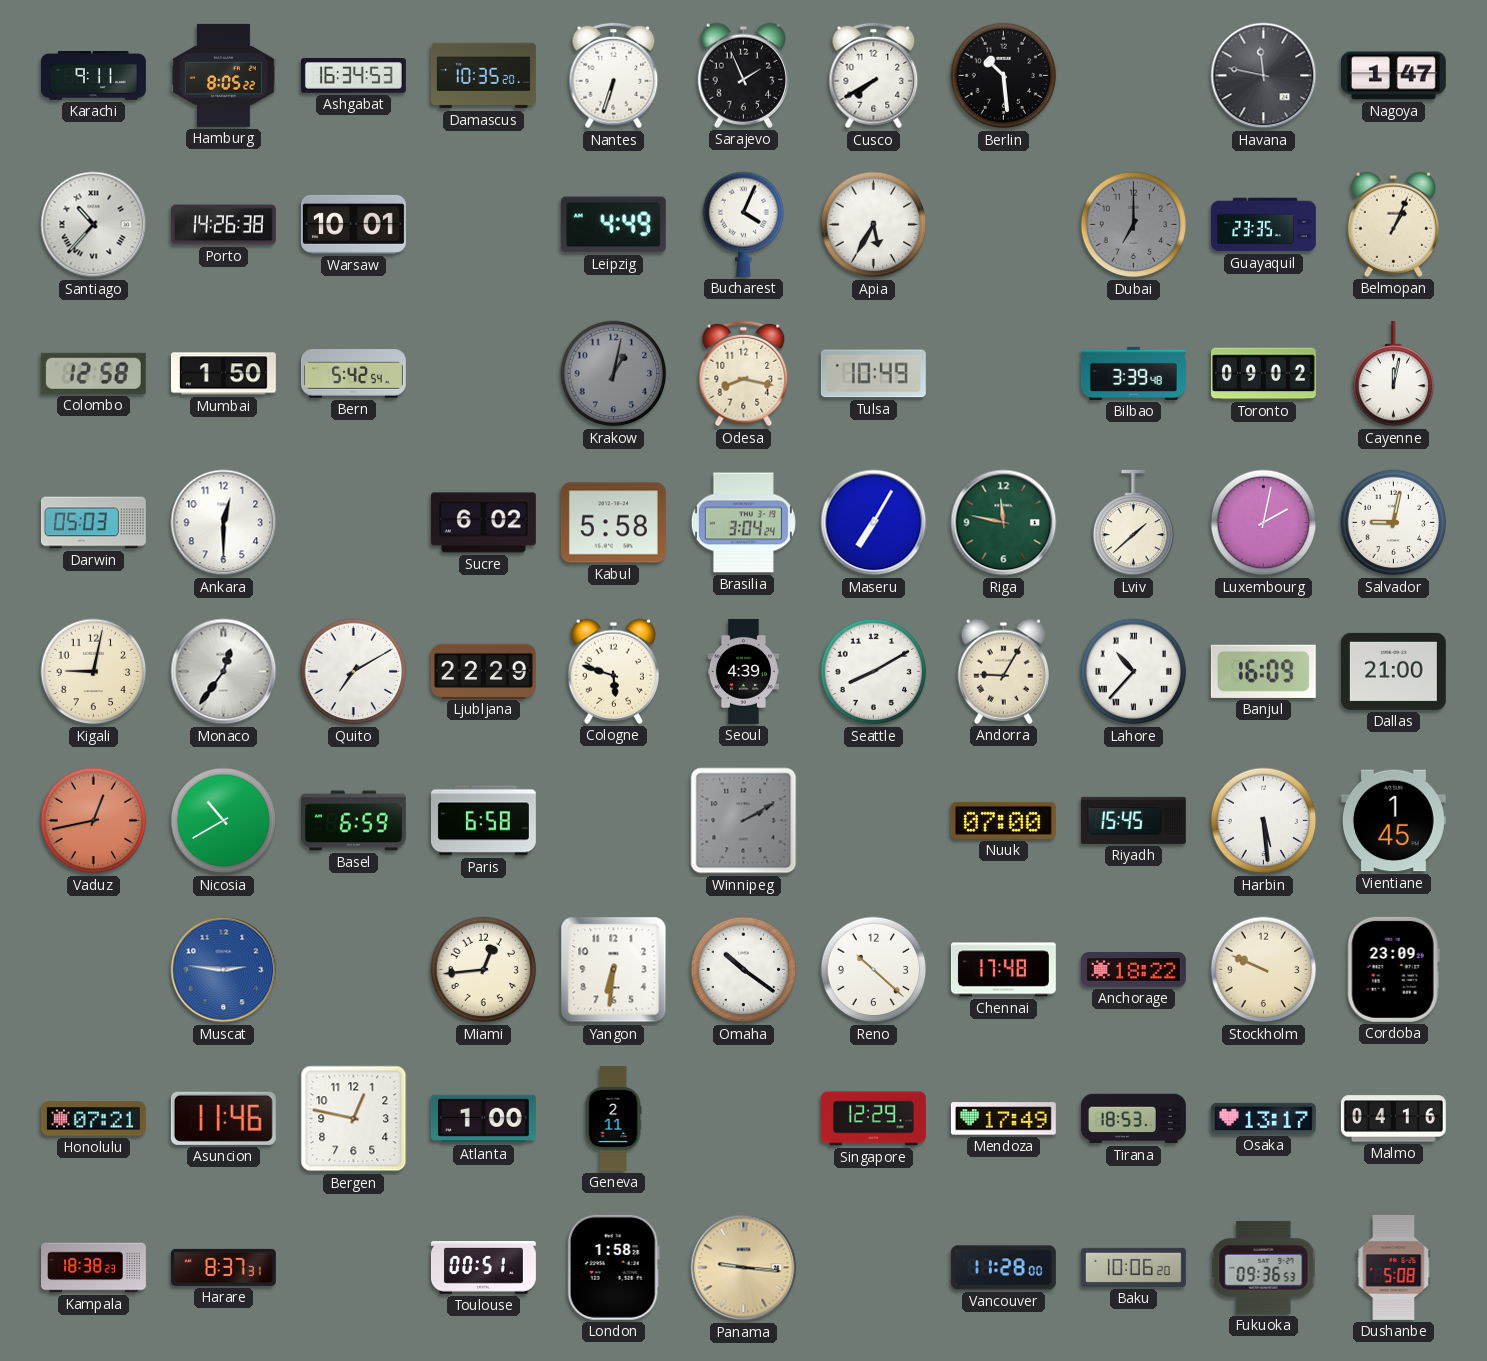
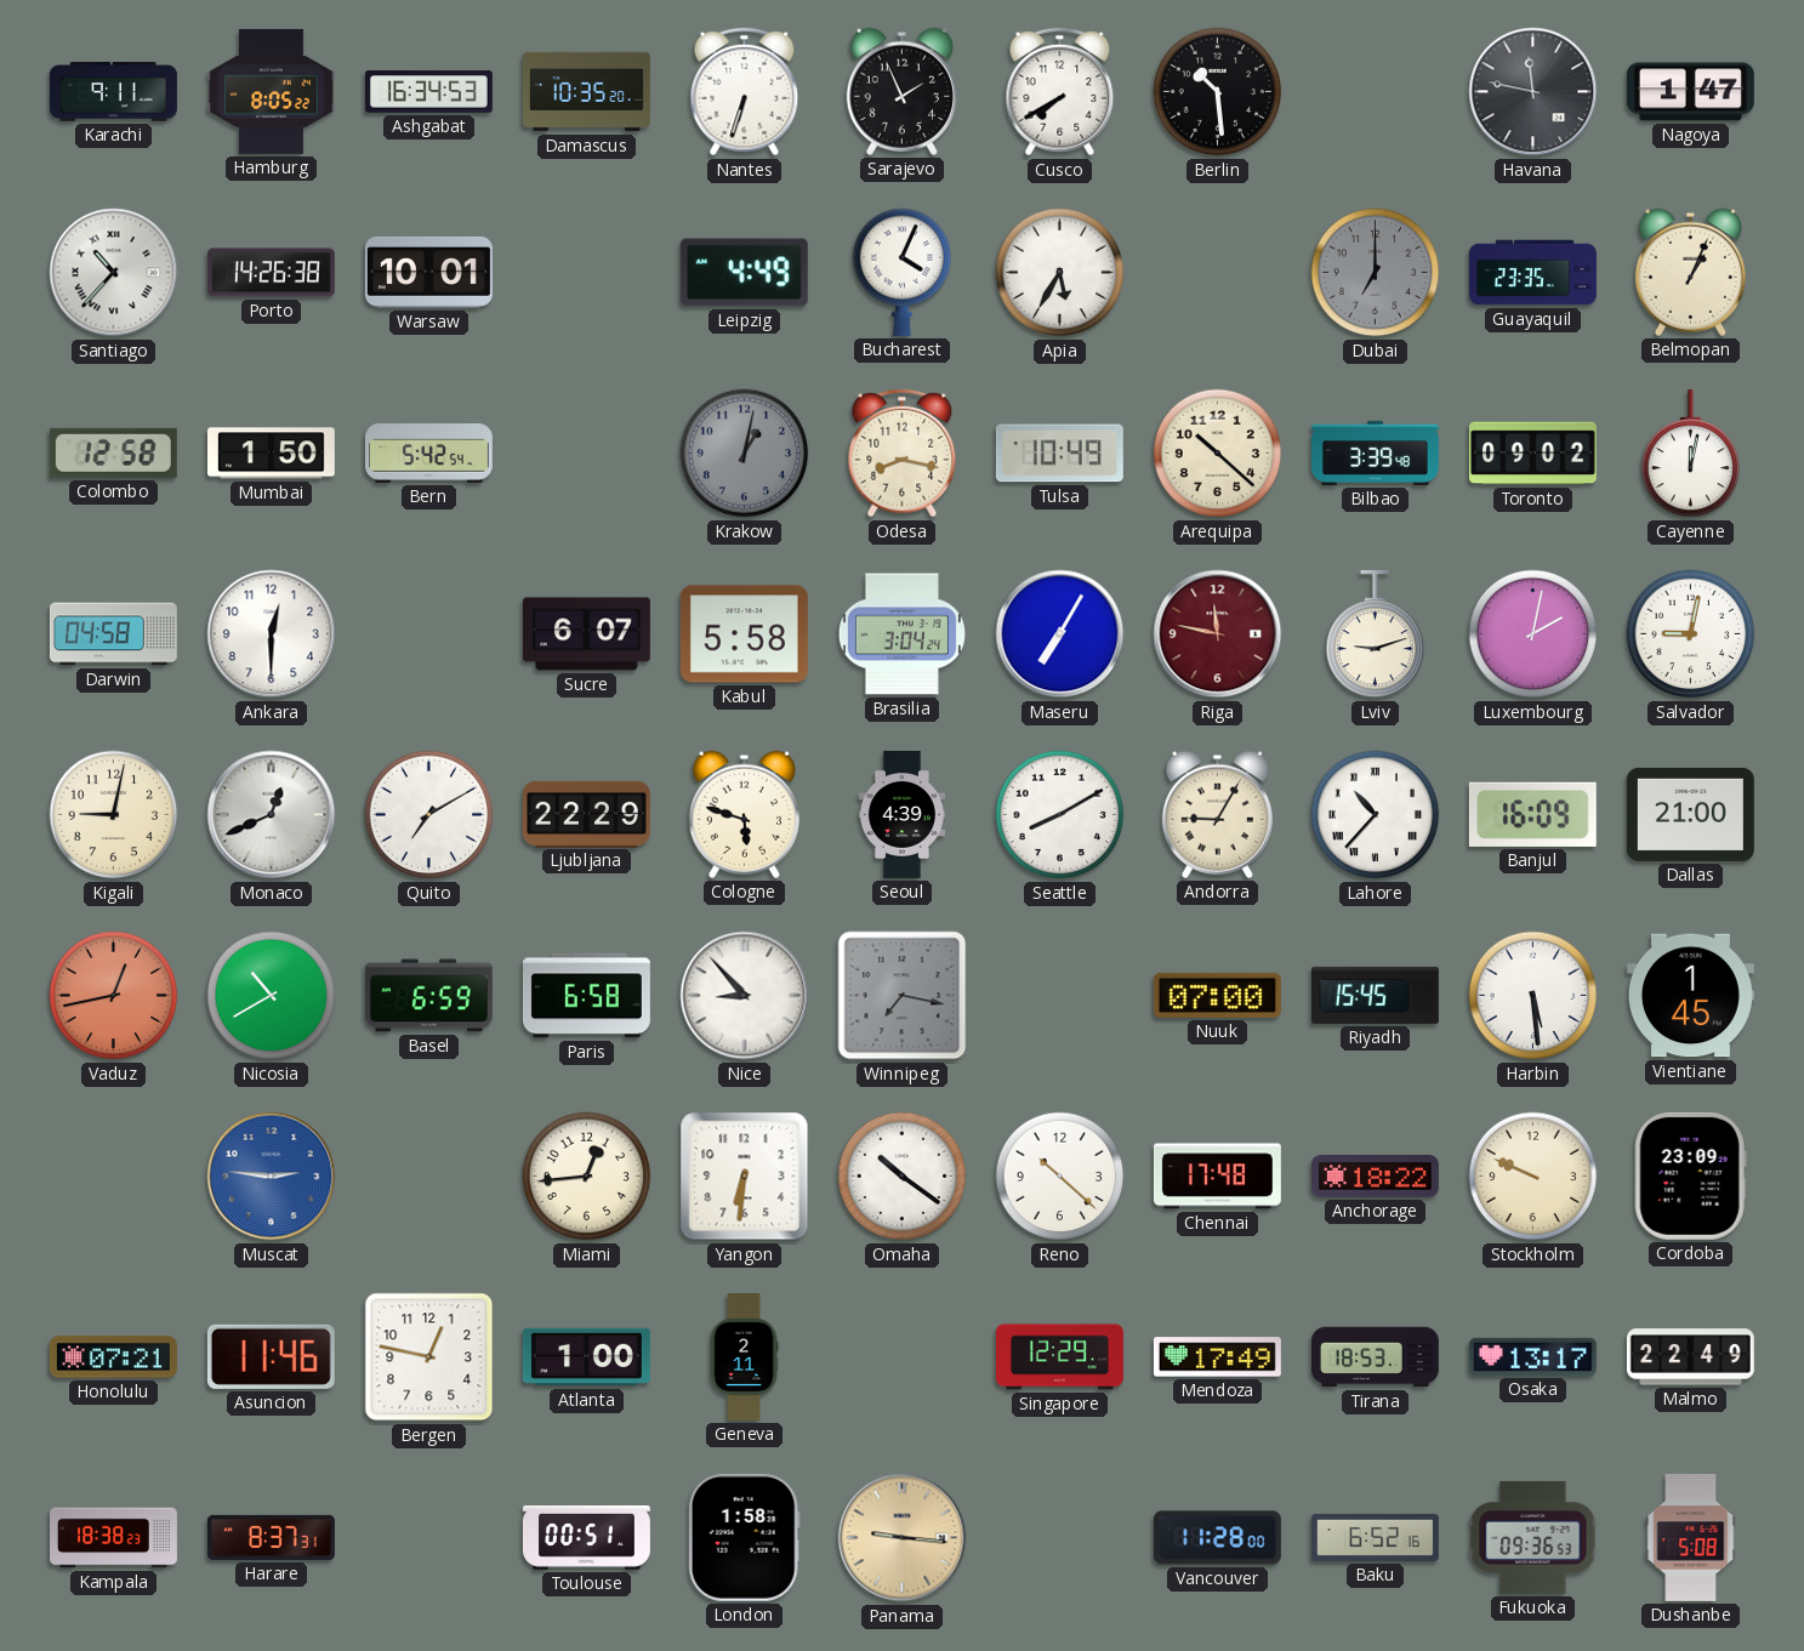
Arequipa: none -> 10:22 (1218, 454)
Darwin: 05:03 -> 04:58 (113, 634)
Sucre: 6:02 -> 6:07 (586, 634)
Riga dial: green -> burgundy (1218, 634)
Lviv: 1:38 -> 9:12 (1376, 634)
Monaco: 12:36 -> 12:41 (272, 815)
Nice: none -> 8:53 (745, 996)
Winnipeg: 2:10 -> 7:17 (903, 996)
Malmo: 04:16 -> 22:49 (1690, 1357)
Baku: 10:06 -> 6:52 (1375, 1537)
